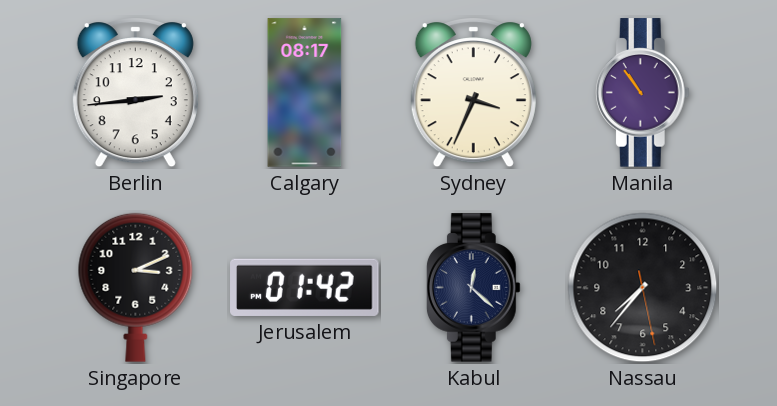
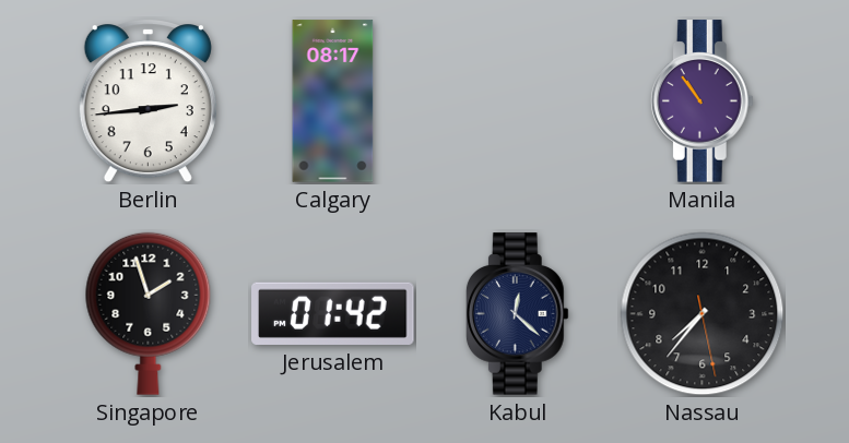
Sydney: 3:34 -> none (473, 93)
Singapore: 3:11 -> 1:57 (149, 313)
